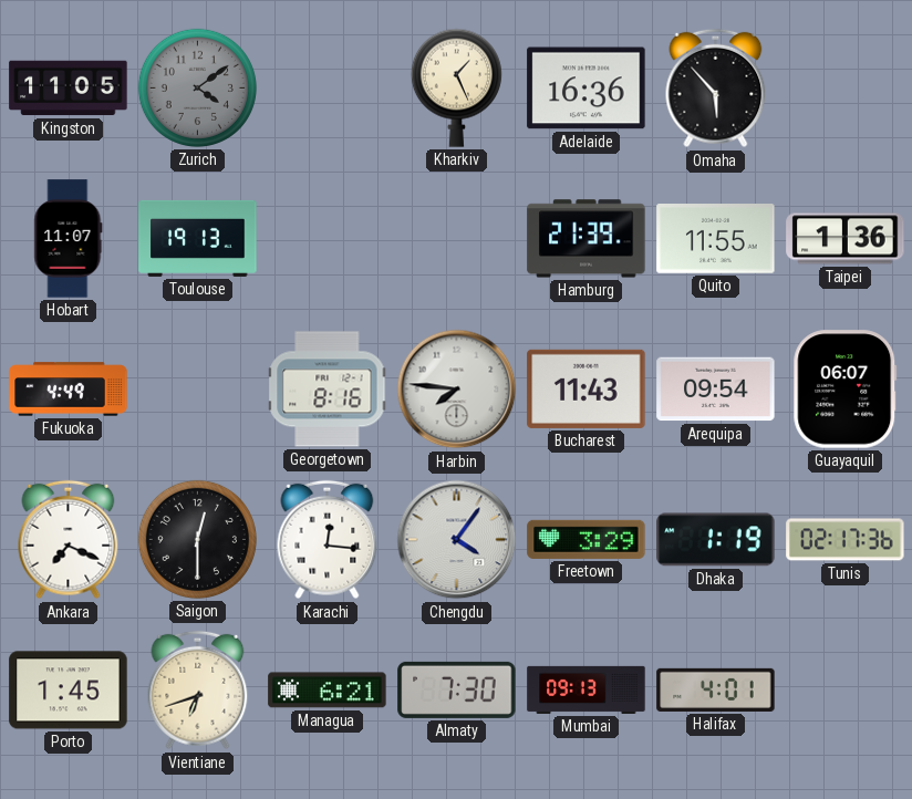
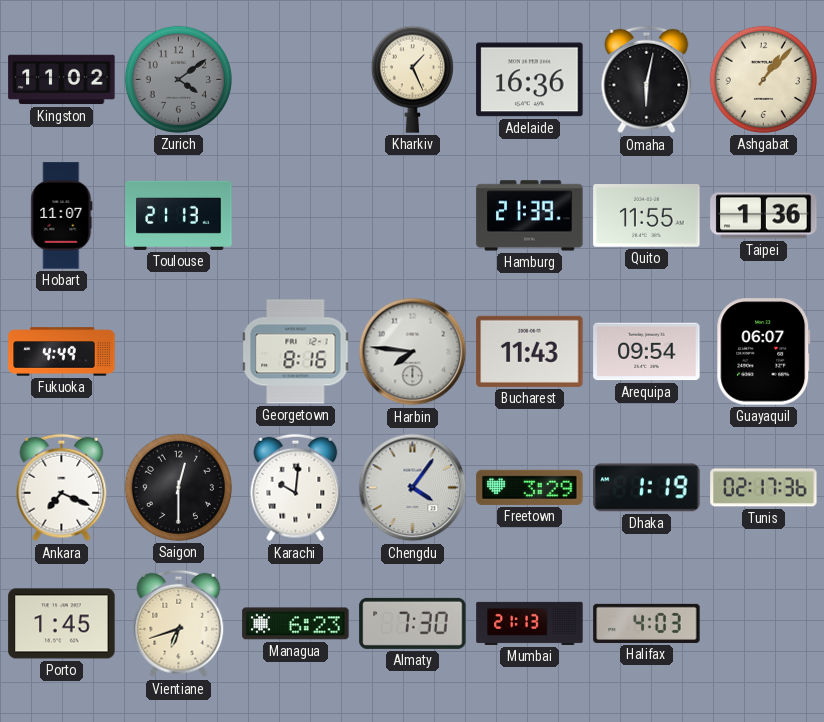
Kingston: 11:05 -> 11:02 (62, 80)
Omaha: 5:53 -> 6:02 (647, 80)
Ashgabat: none -> 1:07 (763, 79)
Toulouse: 19:13 -> 21:13 (179, 215)
Karachi: 12:16 -> 10:01 (296, 488)
Managua: 6:21 -> 6:23 (296, 624)
Mumbai: 09:13 -> 21:13 (530, 623)
Halifax: 4:01 -> 4:03 (647, 623)
